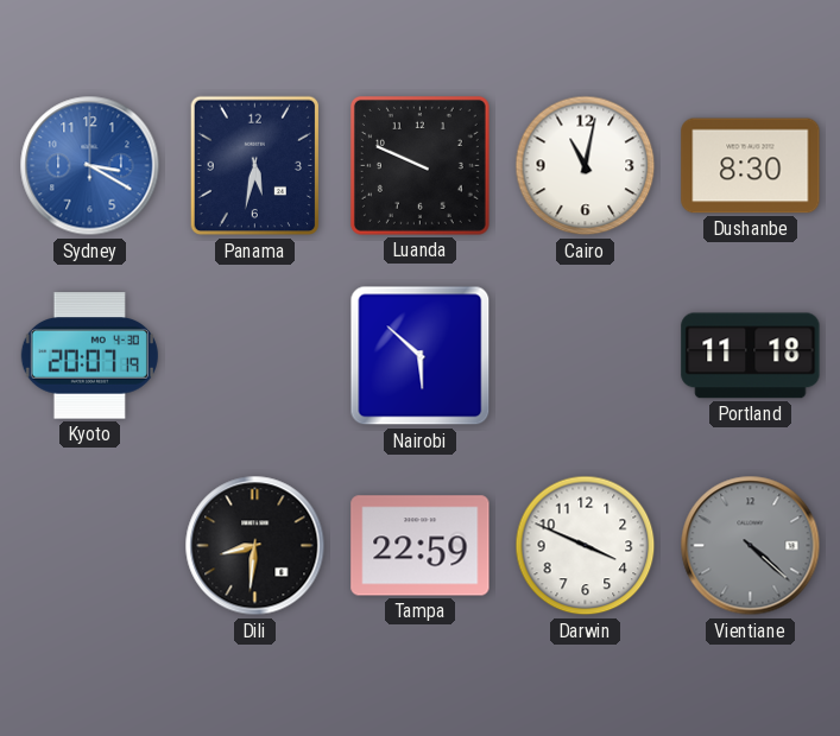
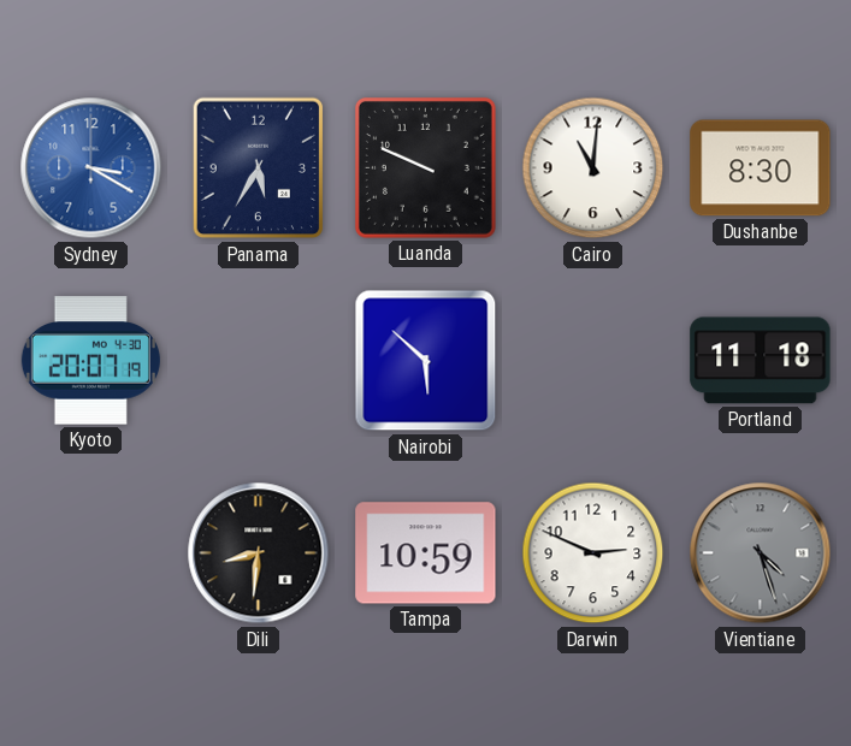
Panama: 5:32 -> 5:35 (259, 168)
Cairo: 11:02 -> 11:01 (593, 168)
Tampa: 22:59 -> 10:59 (426, 553)
Darwin: 3:49 -> 2:49 (593, 553)
Vientiane: 4:22 -> 4:27 (761, 553)
